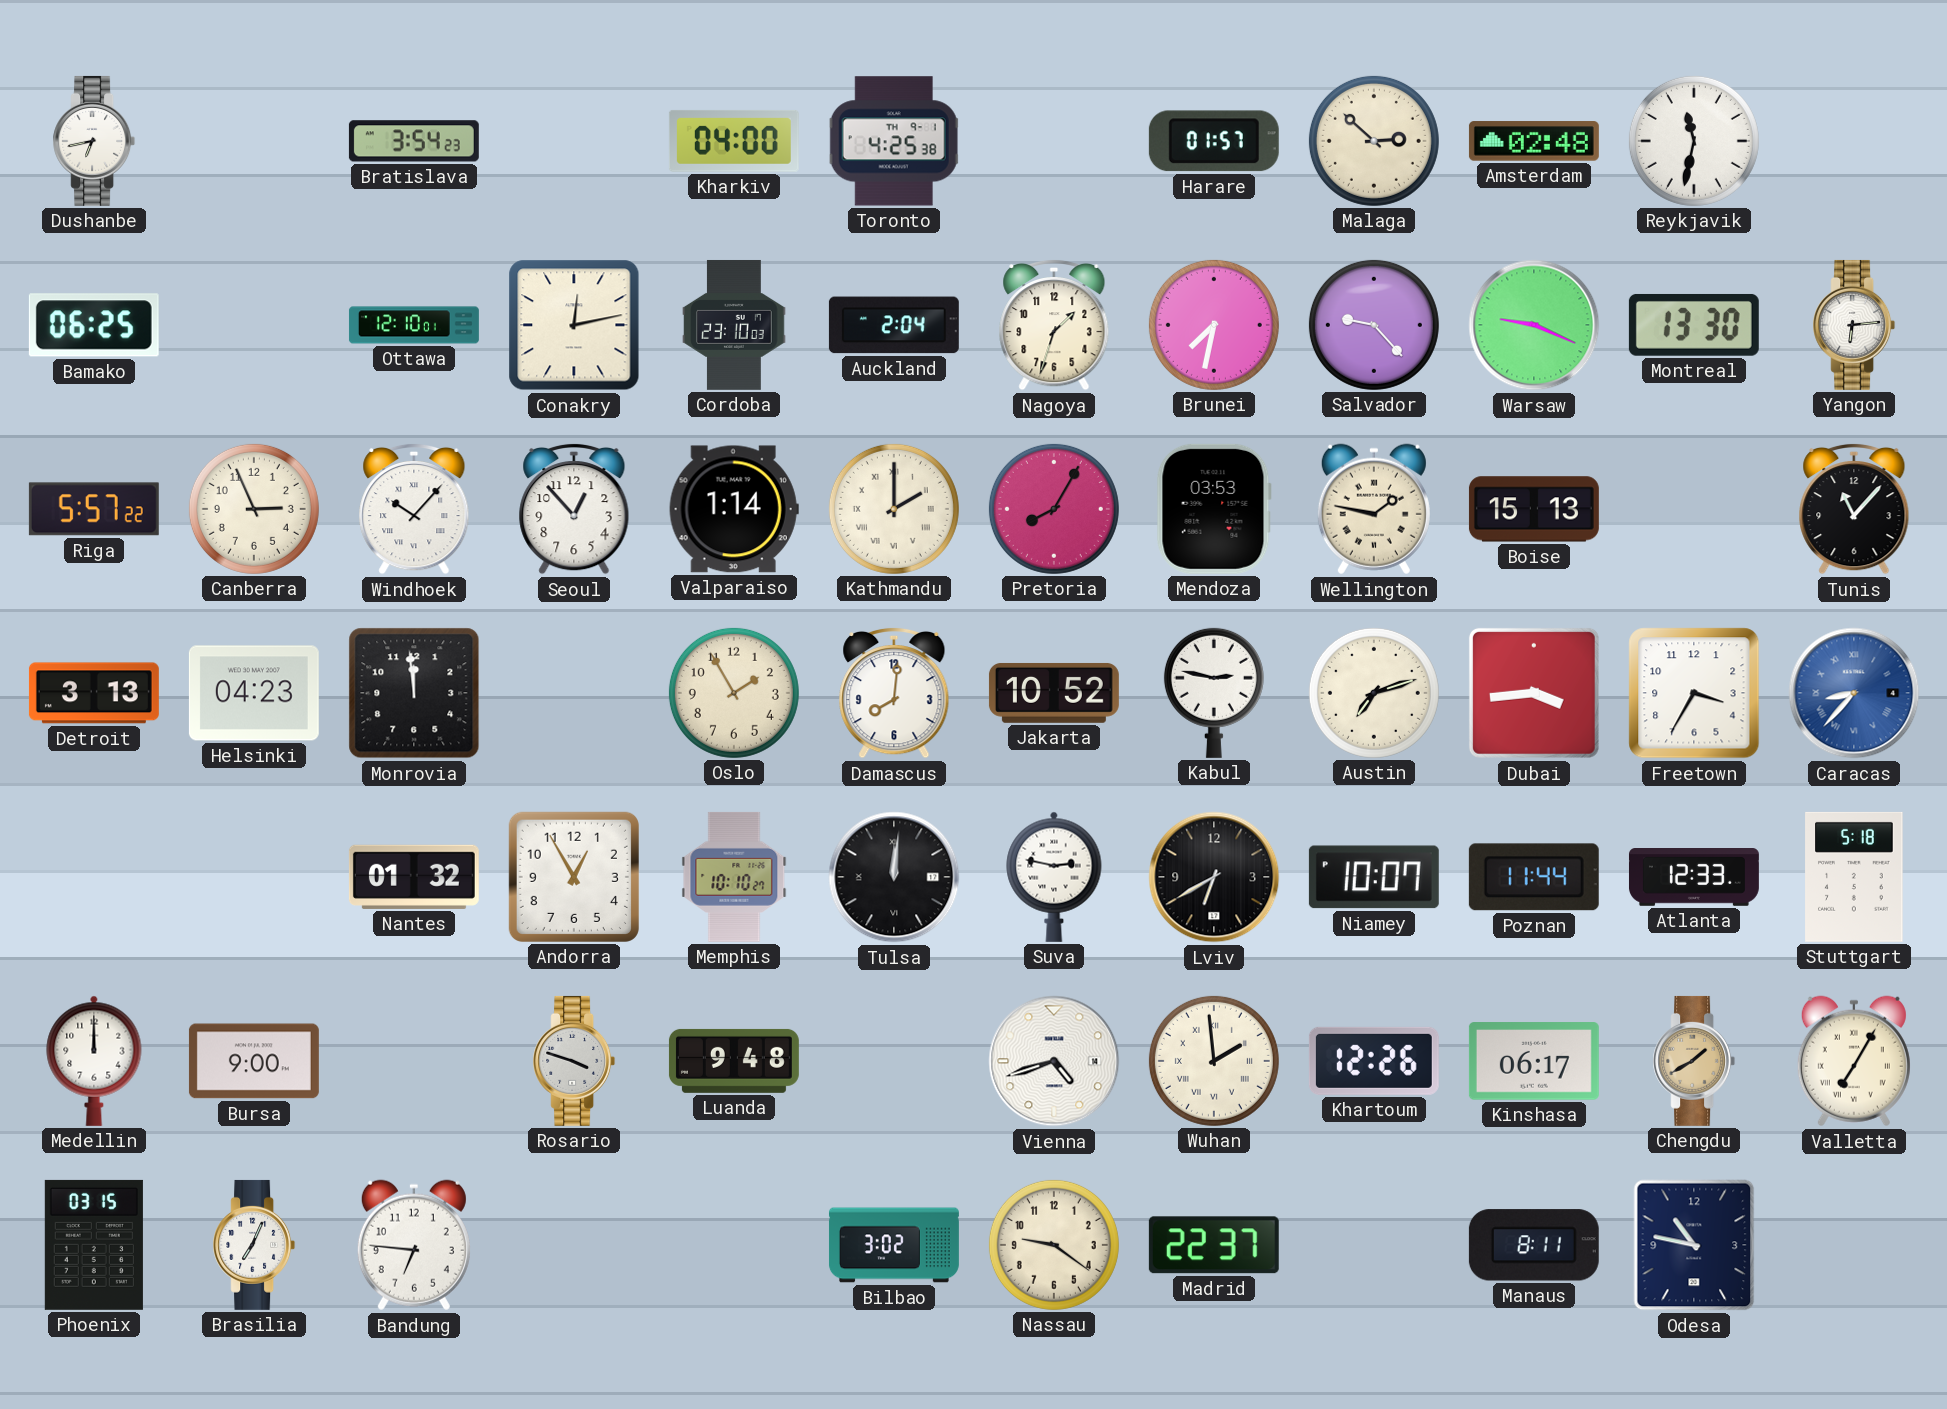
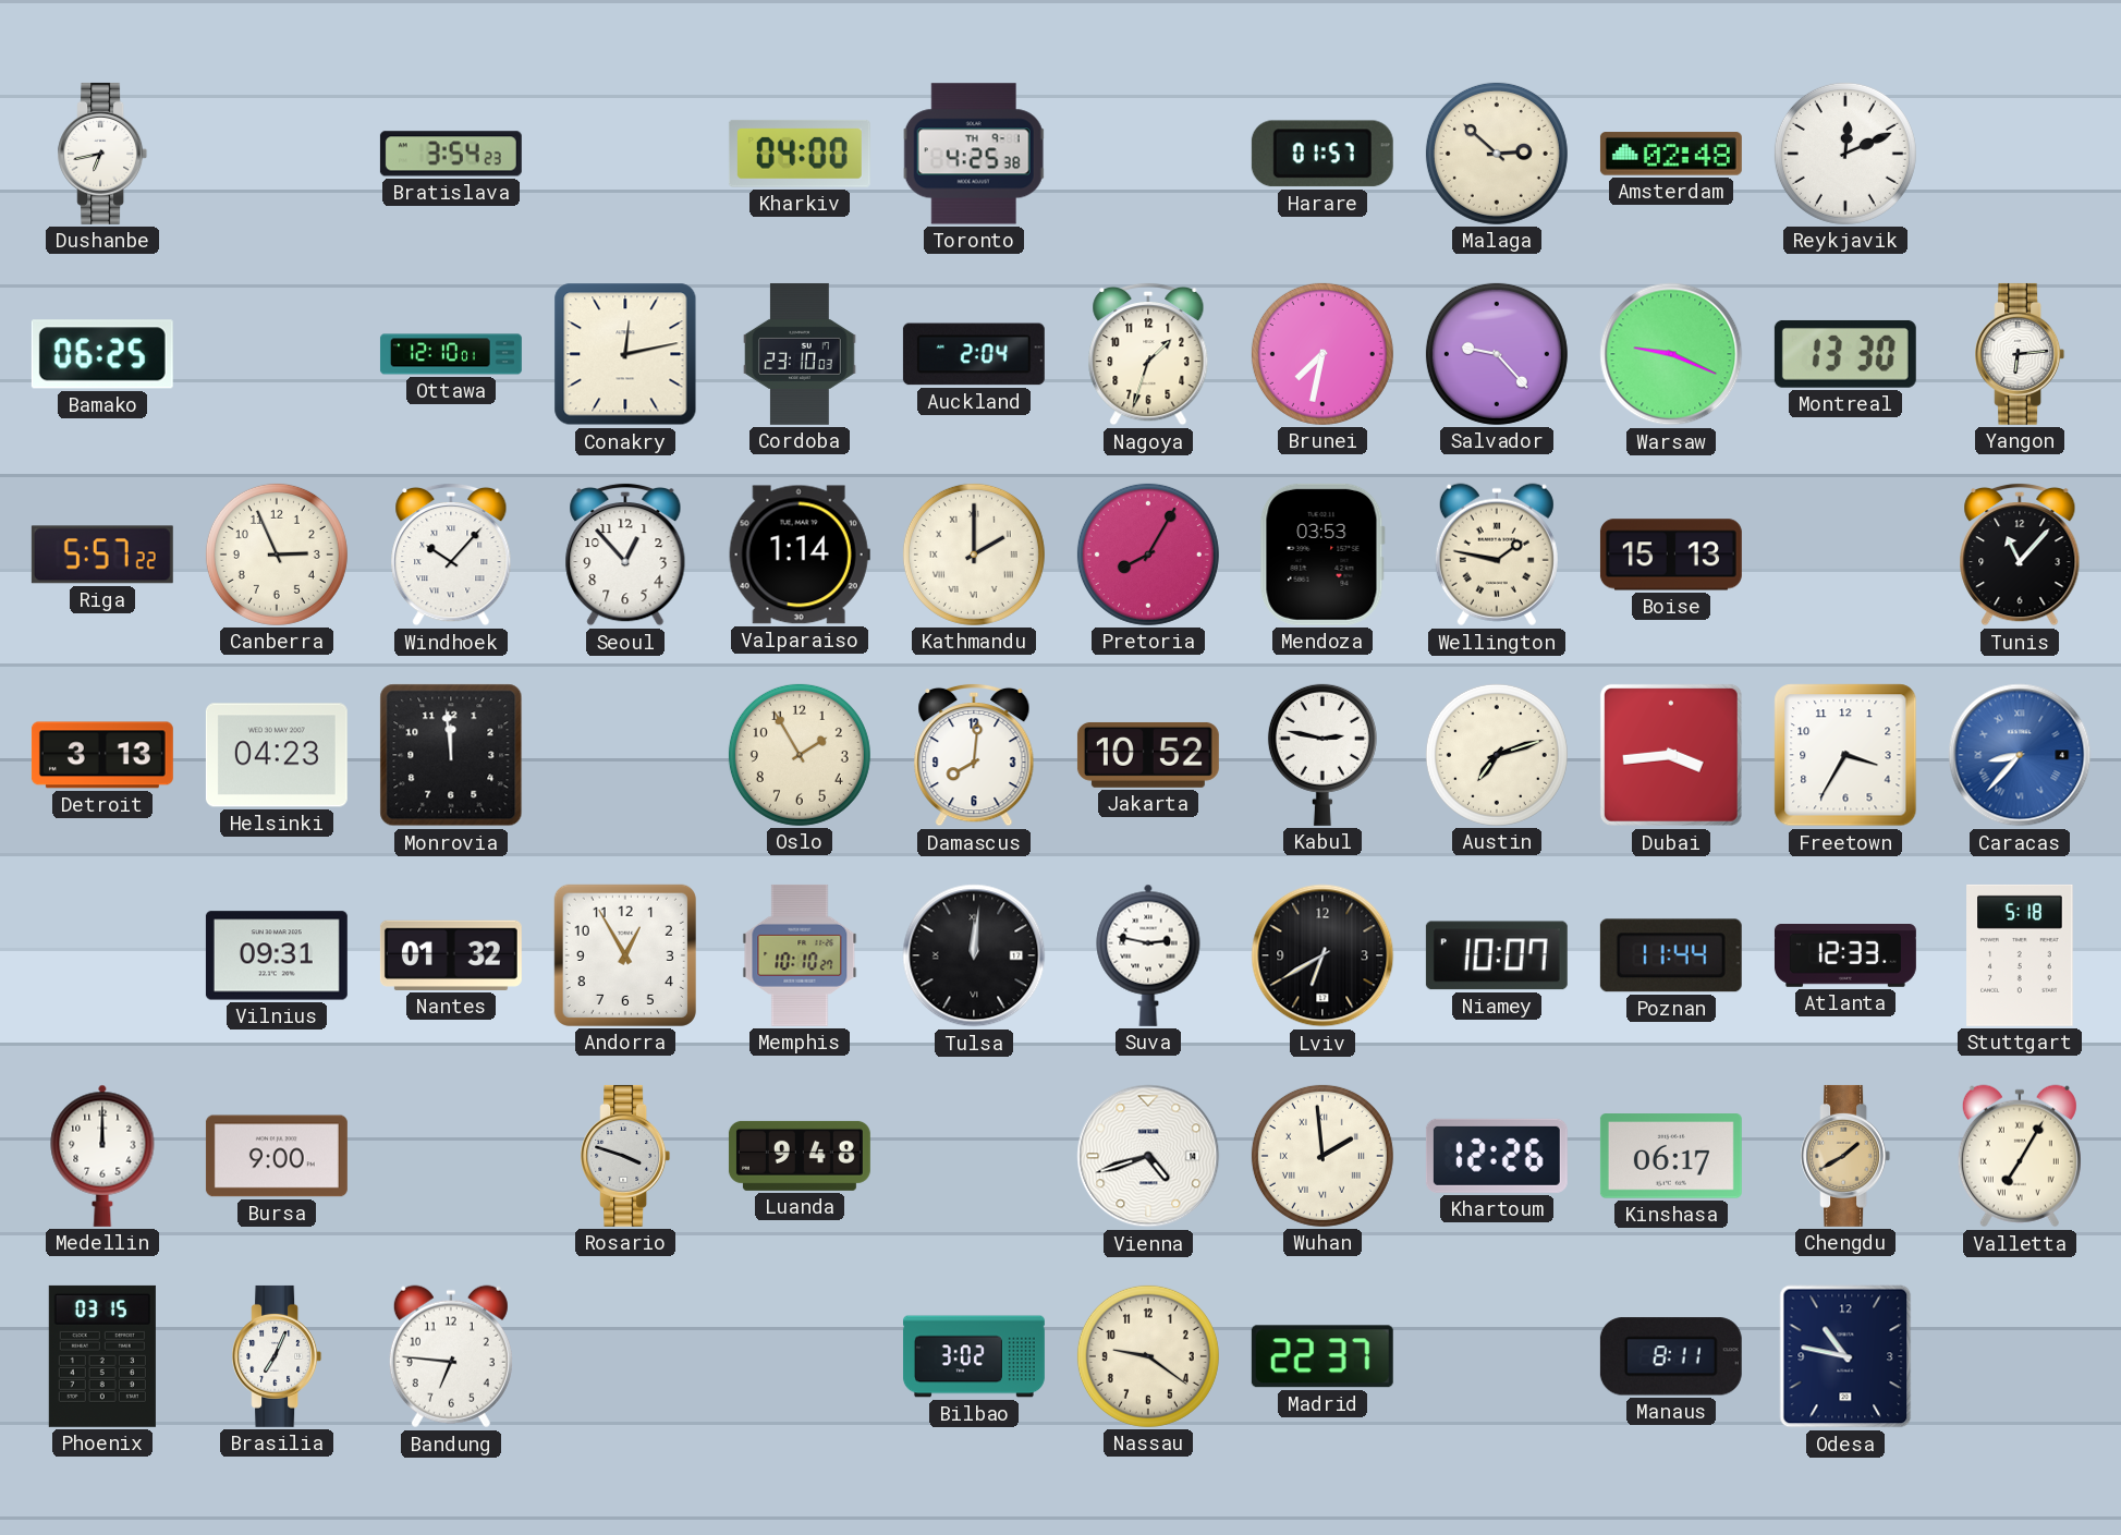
Reykjavik: 11:32 -> 12:11 (1845, 154)
Vilnius: none -> 09:31 (277, 955)
